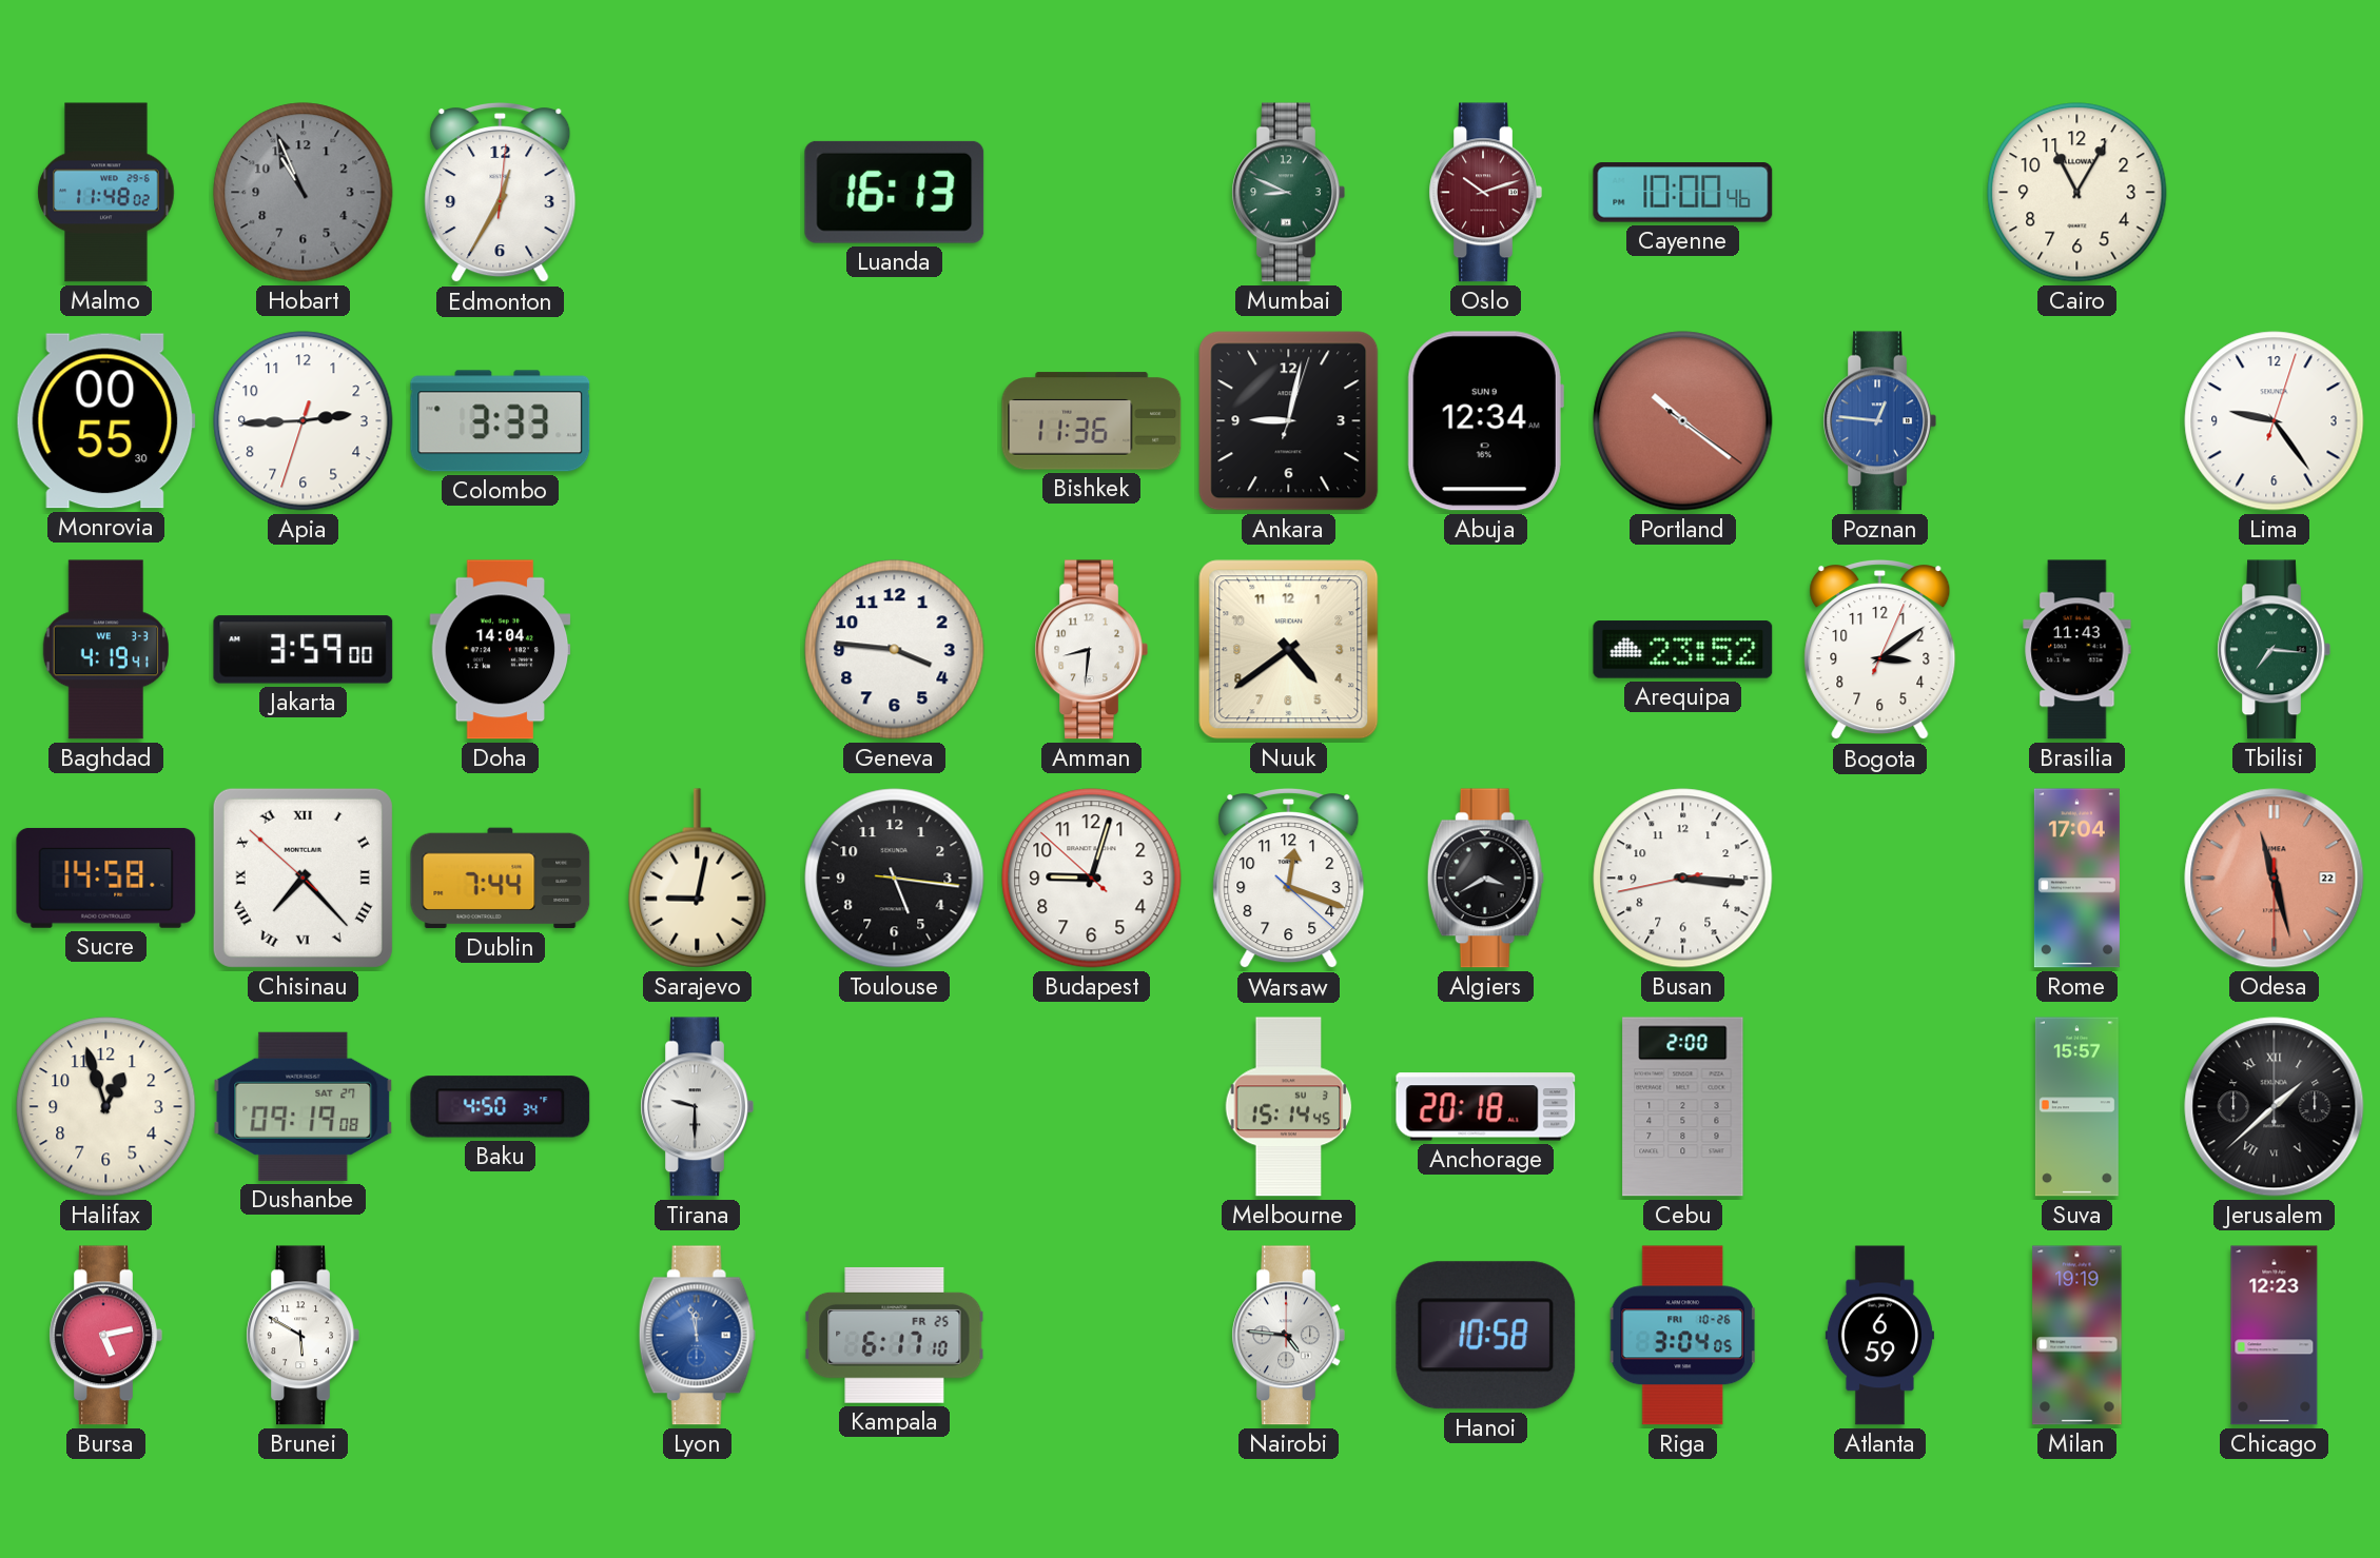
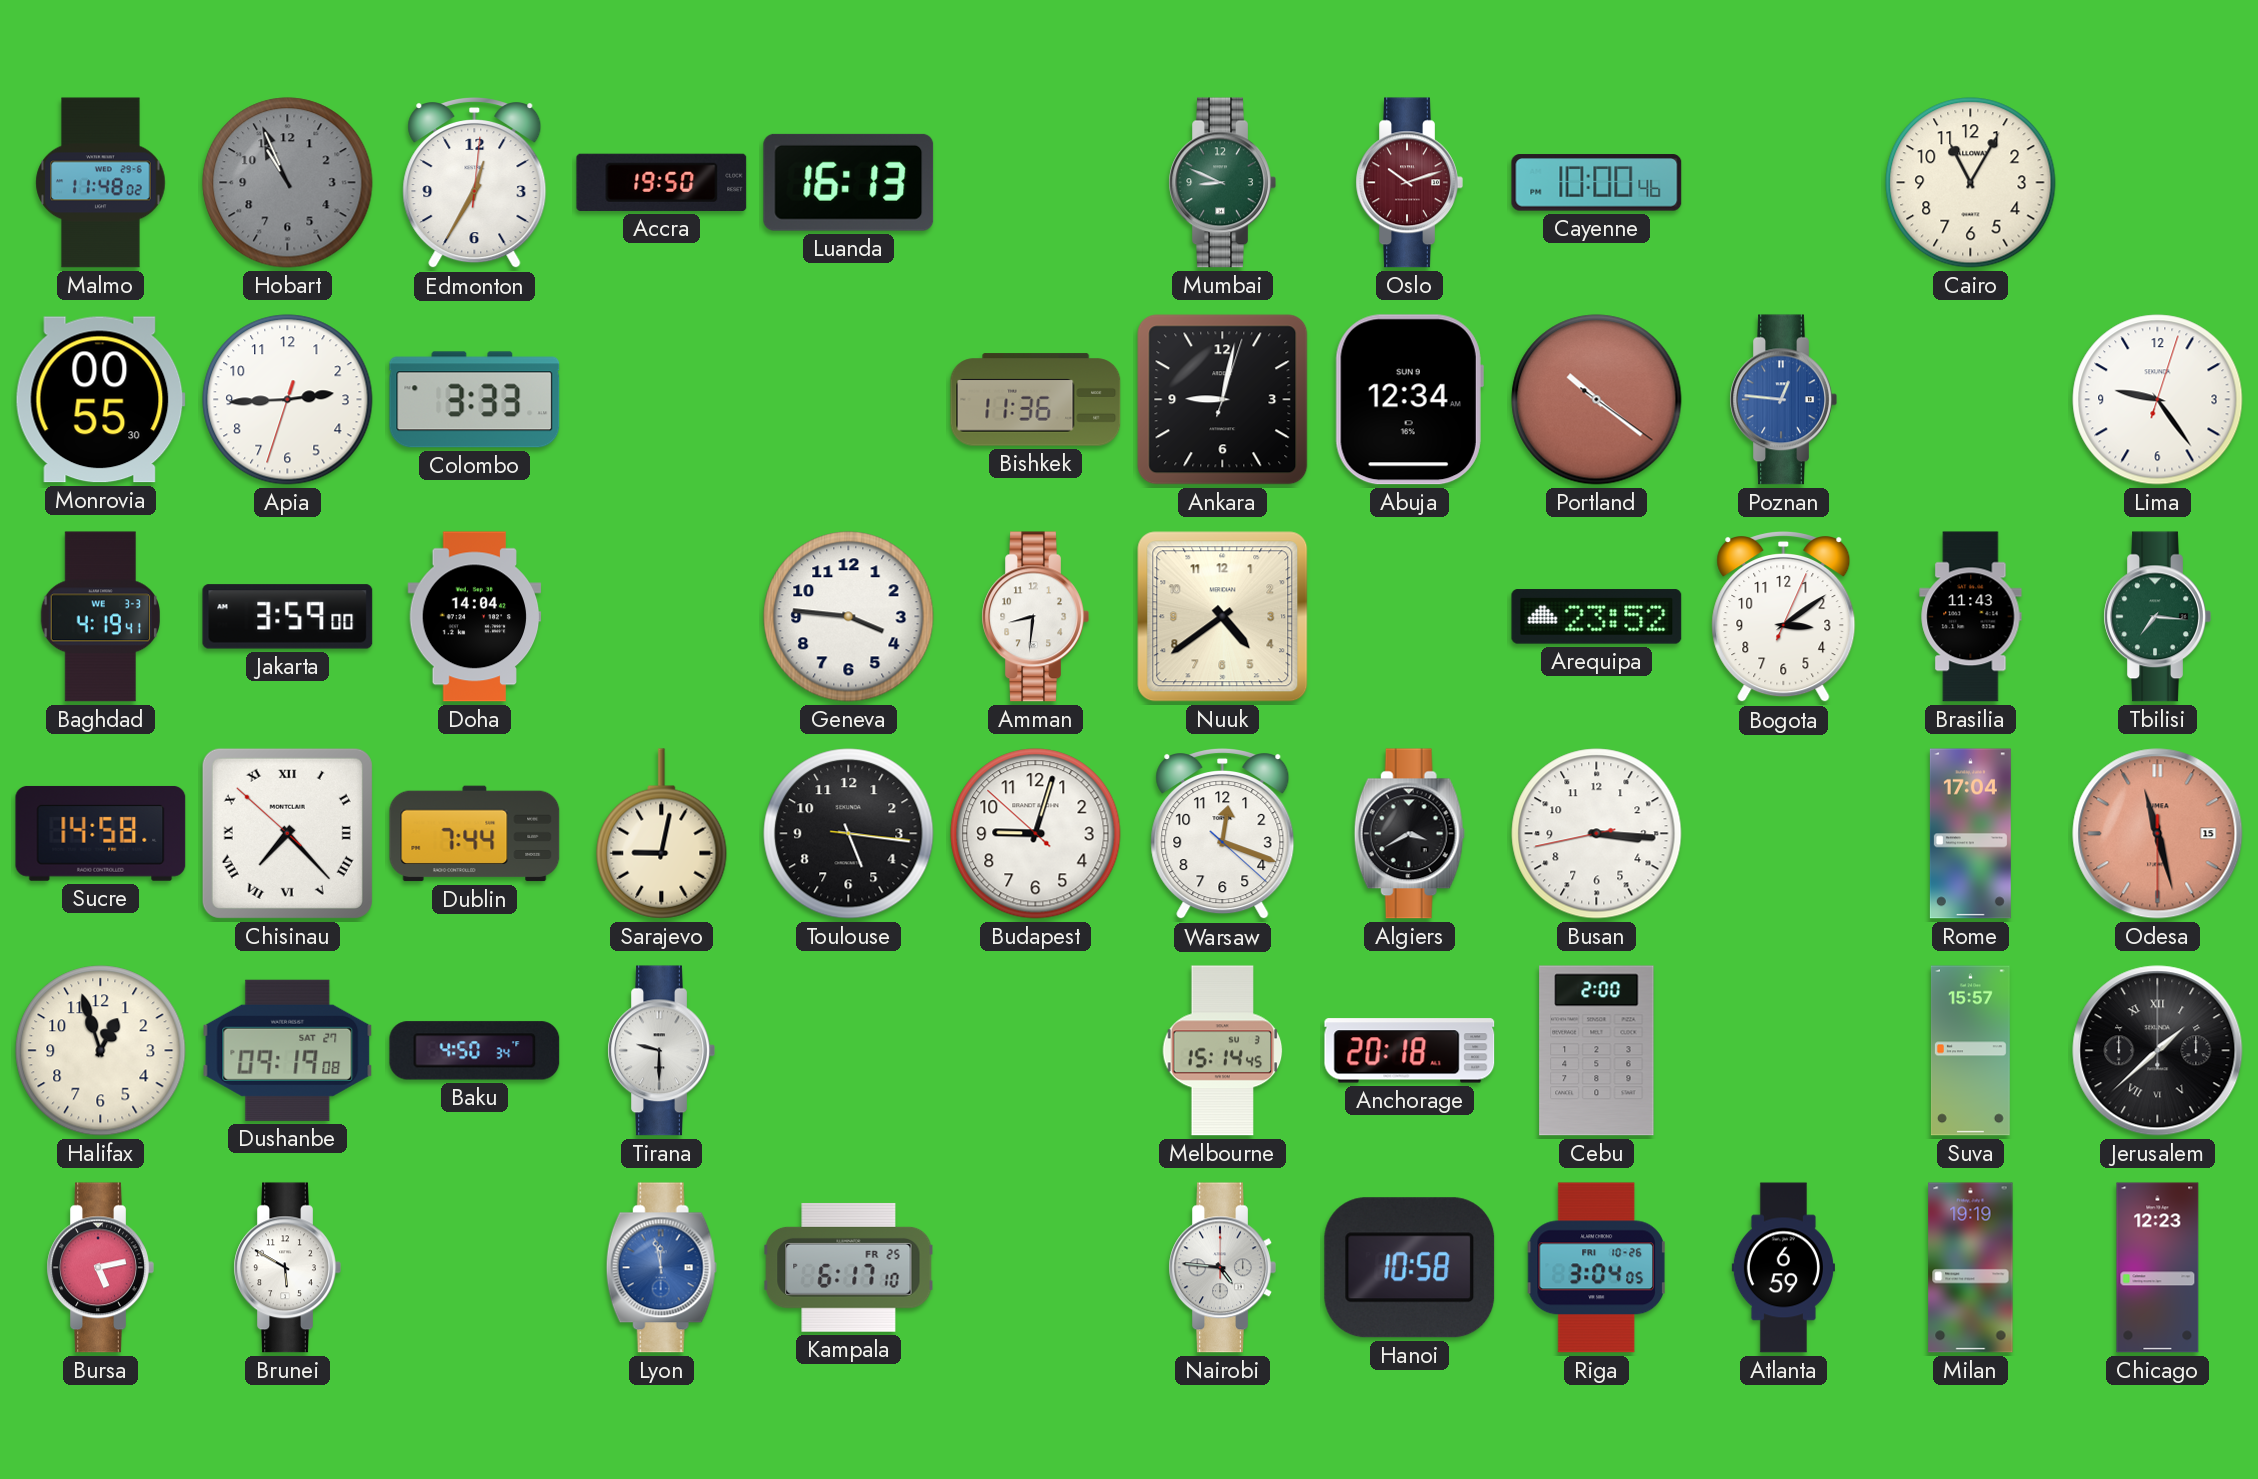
Accra: none -> 19:50 (662, 182)
Odesa date: 22 -> 15 (2158, 834)
